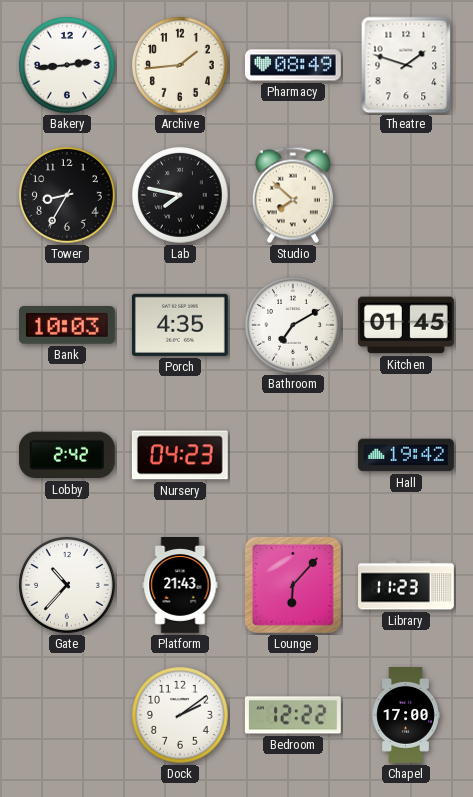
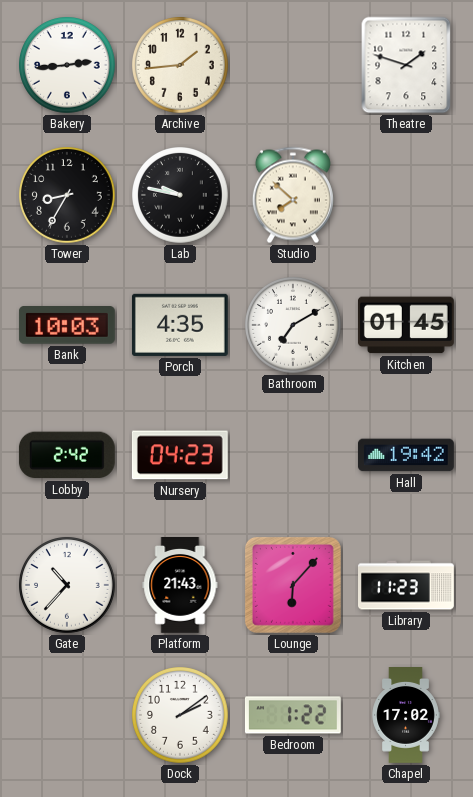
Pharmacy: 08:49 -> none (294, 65)
Lab: 7:47 -> 9:47 (181, 196)
Bedroom: 12:22 -> 1:22 (293, 715)
Chapel: 17:00 -> 17:02 (406, 716)
